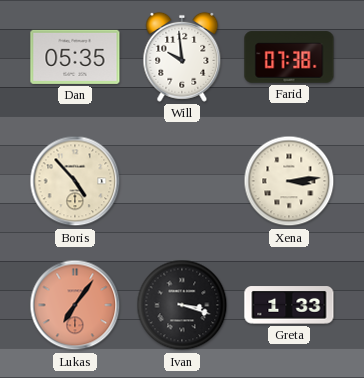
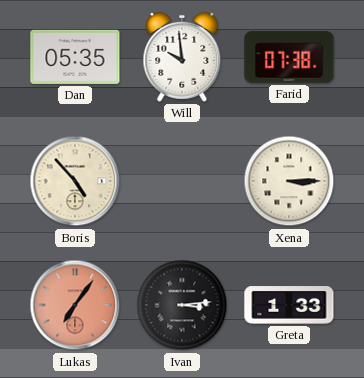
Xena: 3:14 -> 3:15 (289, 181)
Ivan: 3:18 -> 3:14 (182, 305)
